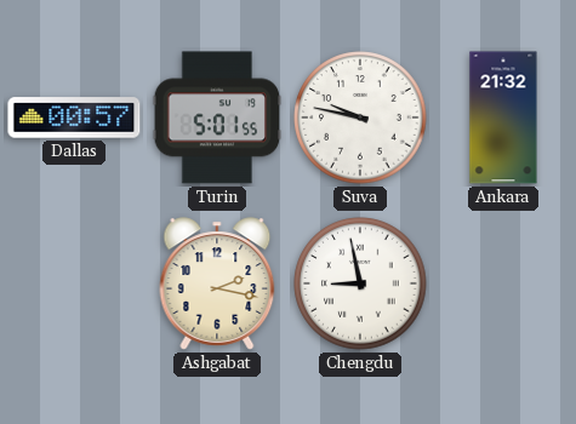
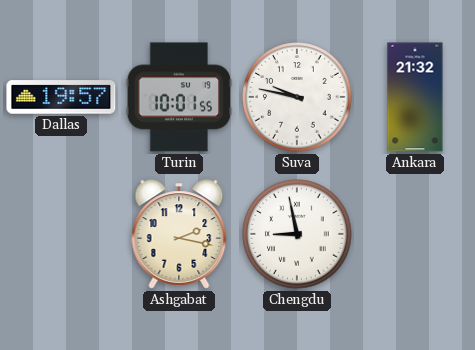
Dallas: 00:57 -> 19:57 (61, 97)
Turin: 5:01 -> 10:01 (179, 97)
